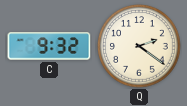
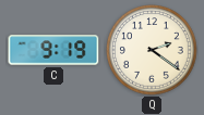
C: 9:32 -> 9:19 (53, 50)
